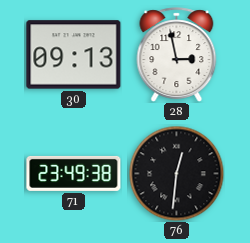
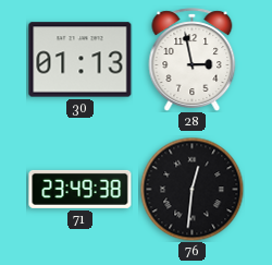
30: 09:13 -> 01:13 (81, 60)
